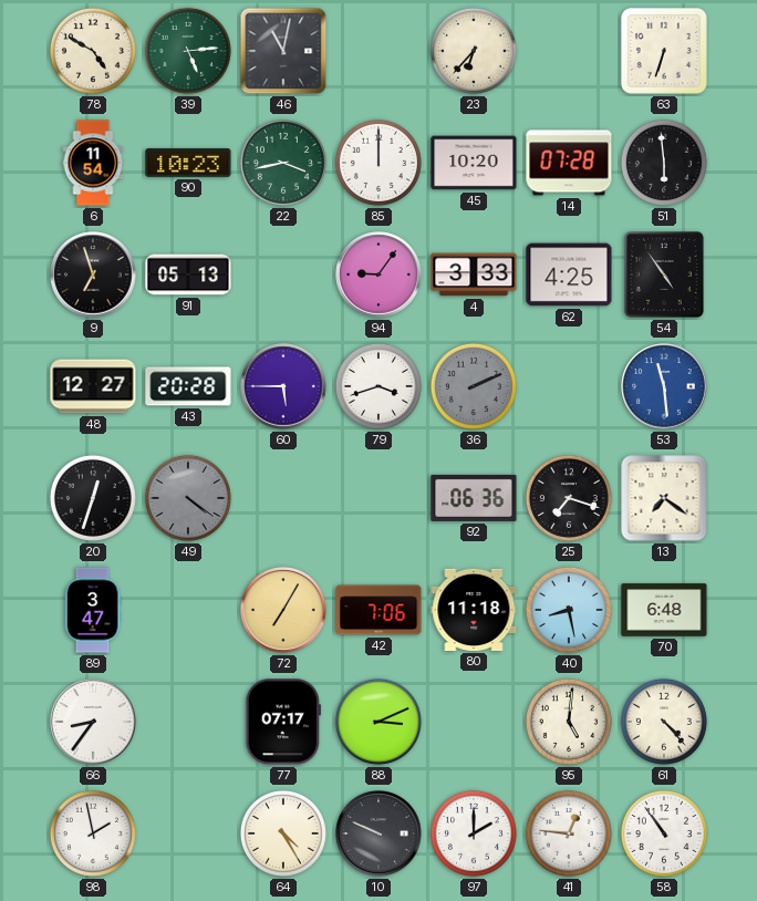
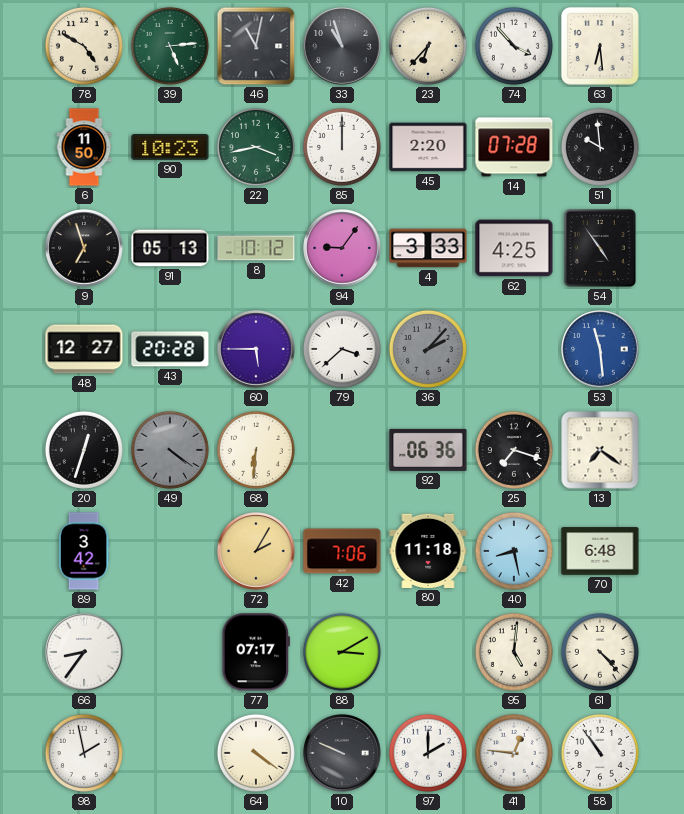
33: none -> 10:57 (342, 46)
74: none -> 3:53 (514, 46)
63: 6:33 -> 6:29 (600, 46)
6: 11:54 -> 11:50 (84, 147)
45: 10:20 -> 2:20 (428, 147)
51: 5:59 -> 9:59 (600, 147)
8: none -> 10:12 (256, 248)
79: 3:42 -> 3:38 (342, 349)
36: 2:11 -> 2:07 (428, 349)
68: none -> 6:31 (256, 450)
89: 3:47 -> 3:42 (84, 551)
72: 7:05 -> 2:05 (256, 551)
88: 3:11 -> 3:10 (342, 652)
64: 4:25 -> 4:21 (256, 753)
